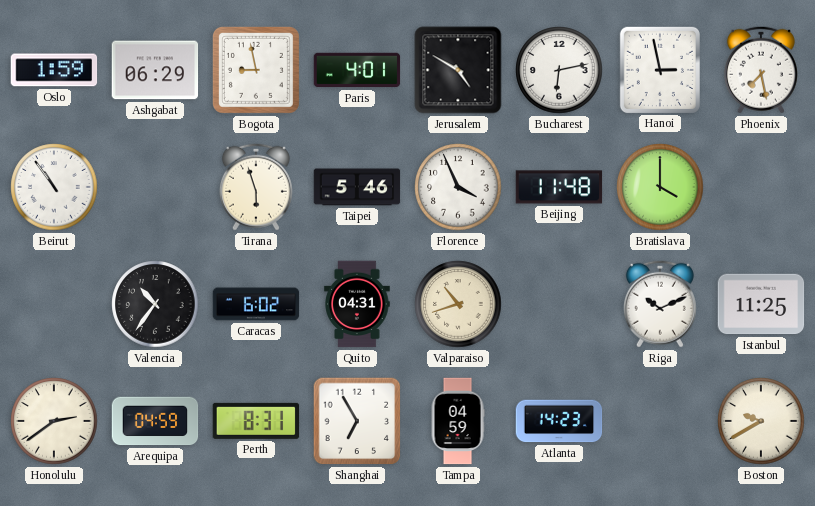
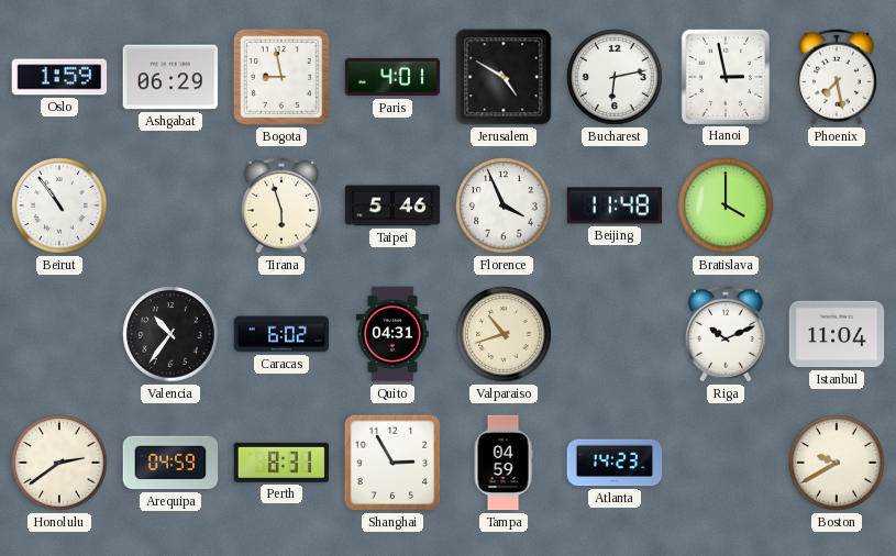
Istanbul: 11:25 -> 11:04 (837, 334)
Shanghai: 6:55 -> 2:55 (392, 463)
